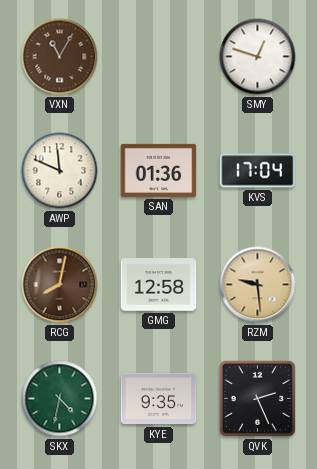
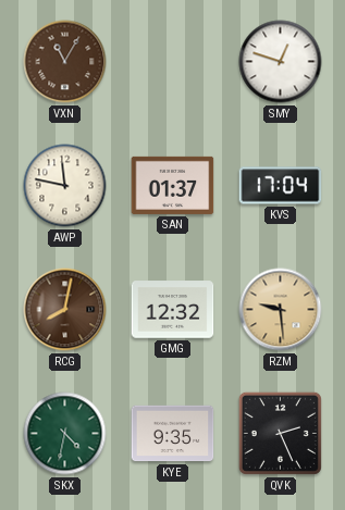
AWP: 11:49 -> 11:47 (65, 186)
SAN: 01:36 -> 01:37 (173, 185)
GMG: 12:58 -> 12:32 (173, 310)
